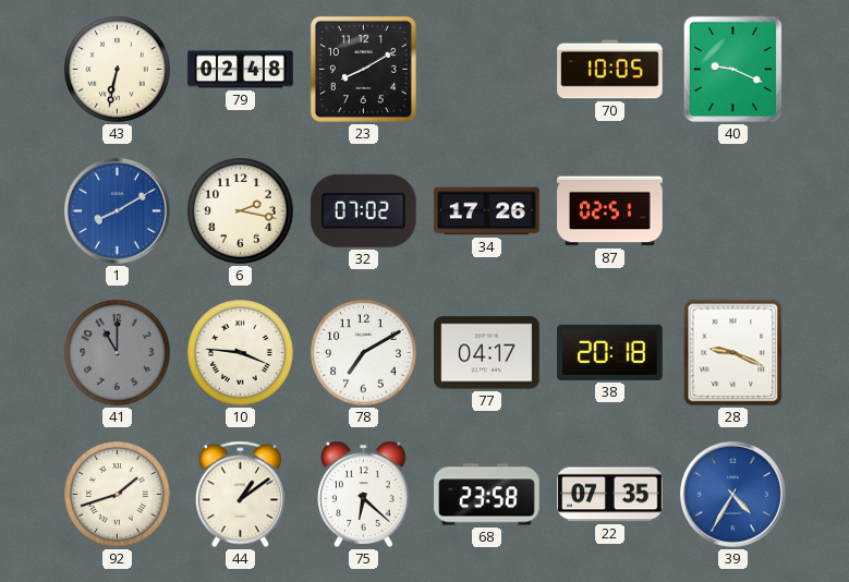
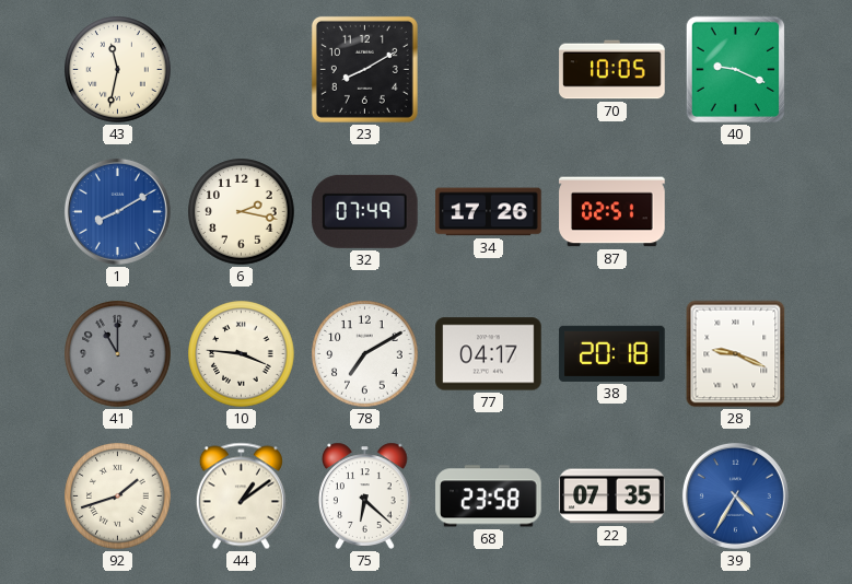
43: 6:32 -> 11:32 (118, 70)
79: 02:48 -> none (241, 70)
32: 07:02 -> 07:49 (365, 211)
